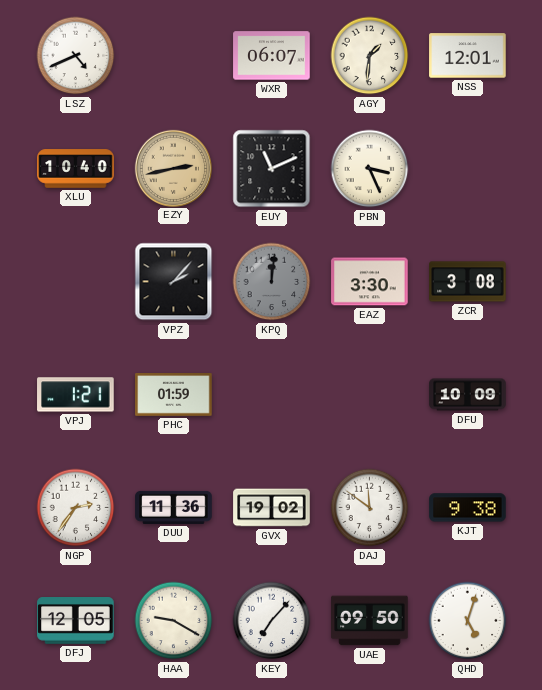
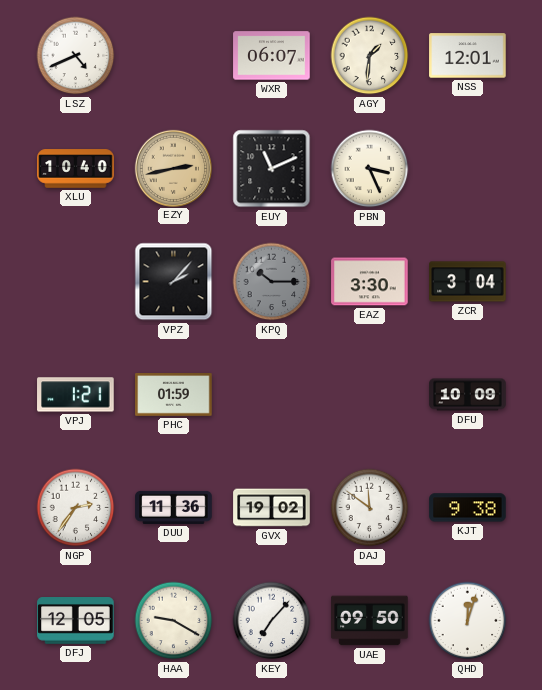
KPQ: 12:01 -> 10:15 (272, 282)
ZCR: 3:08 -> 3:04 (468, 282)
QHD: 5:03 -> 12:03 (468, 621)
